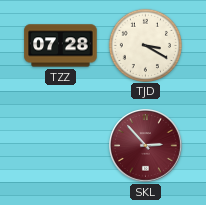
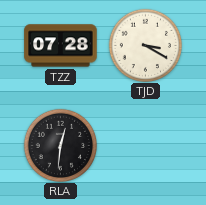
RLA: none -> 12:31 (60, 145)
SKL: 2:53 -> none (146, 146)
